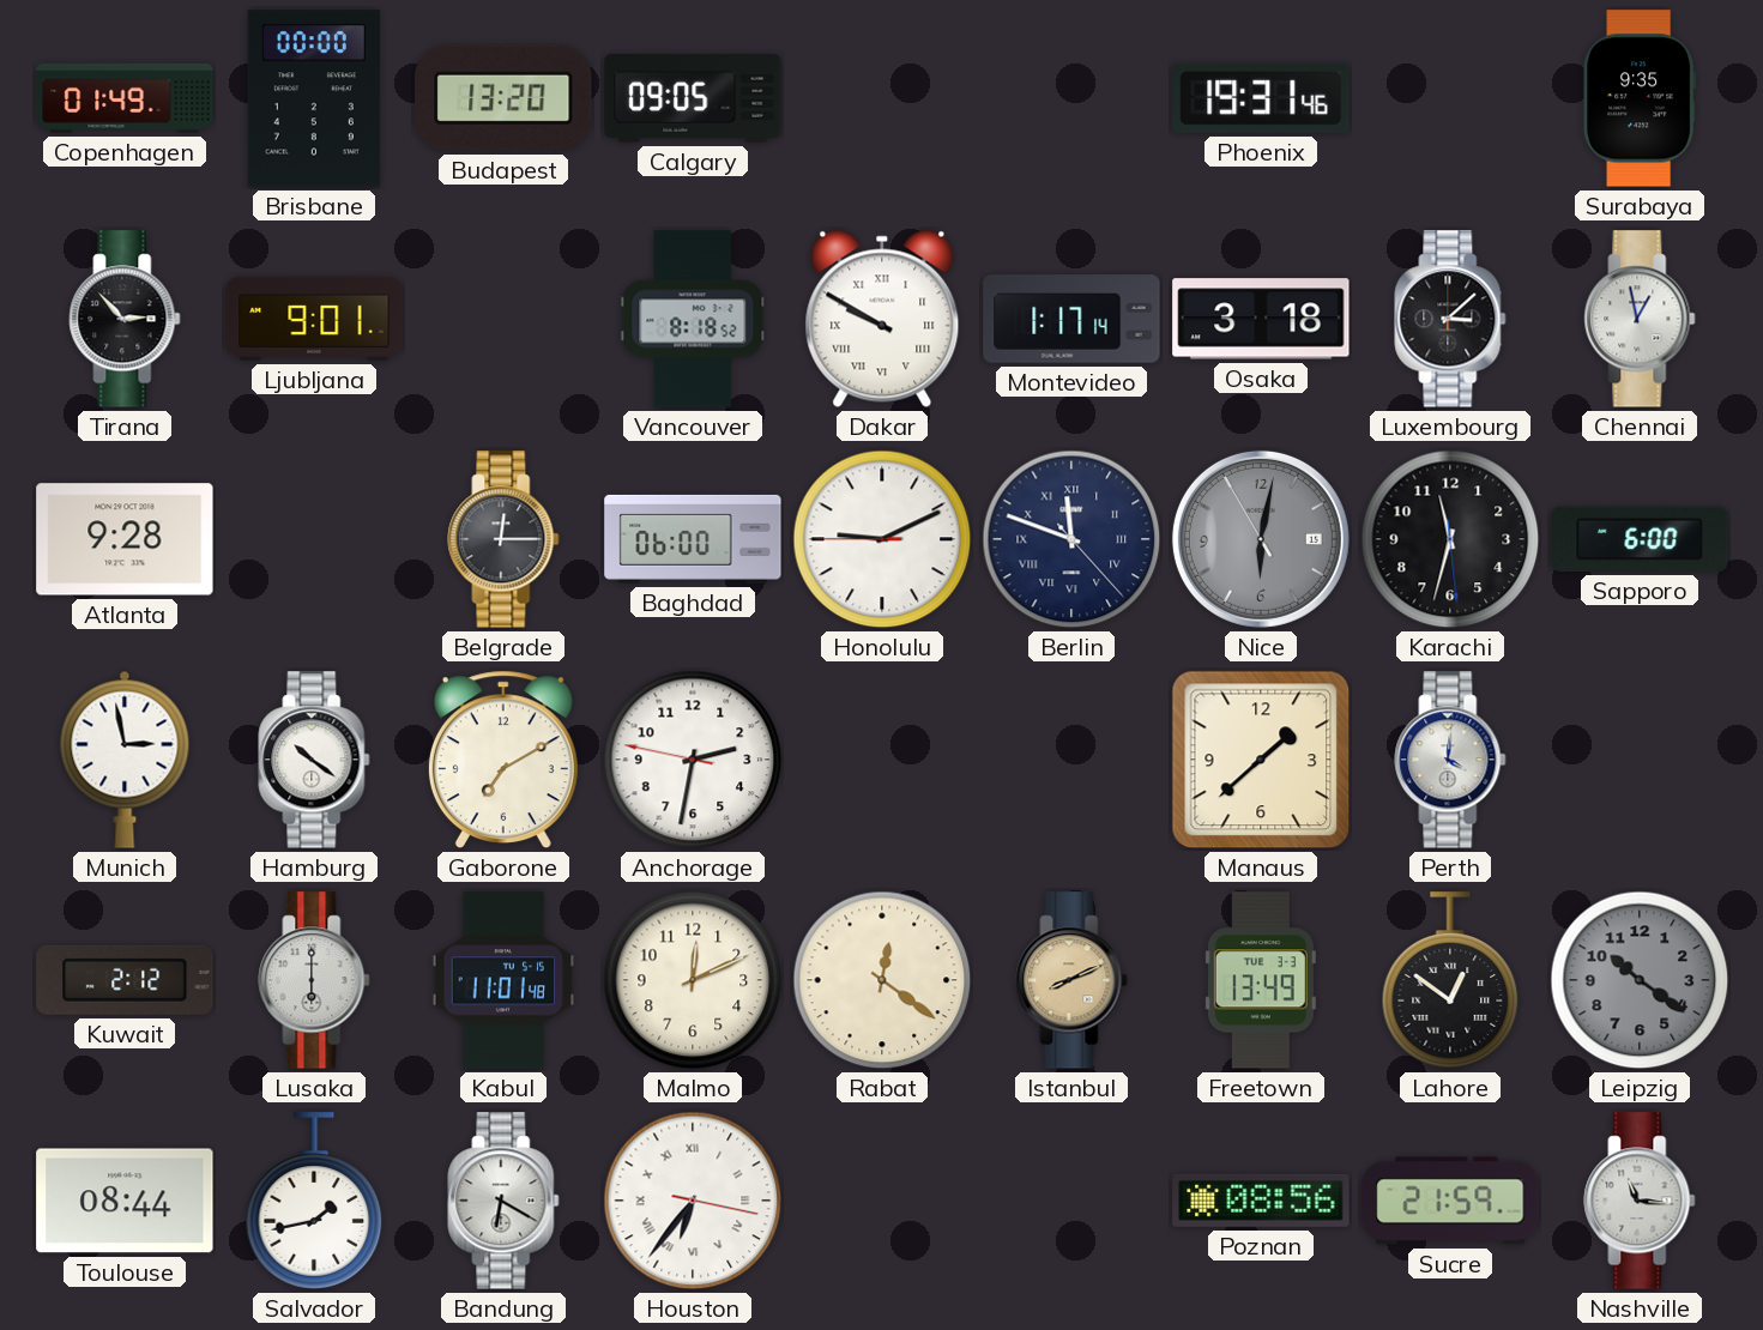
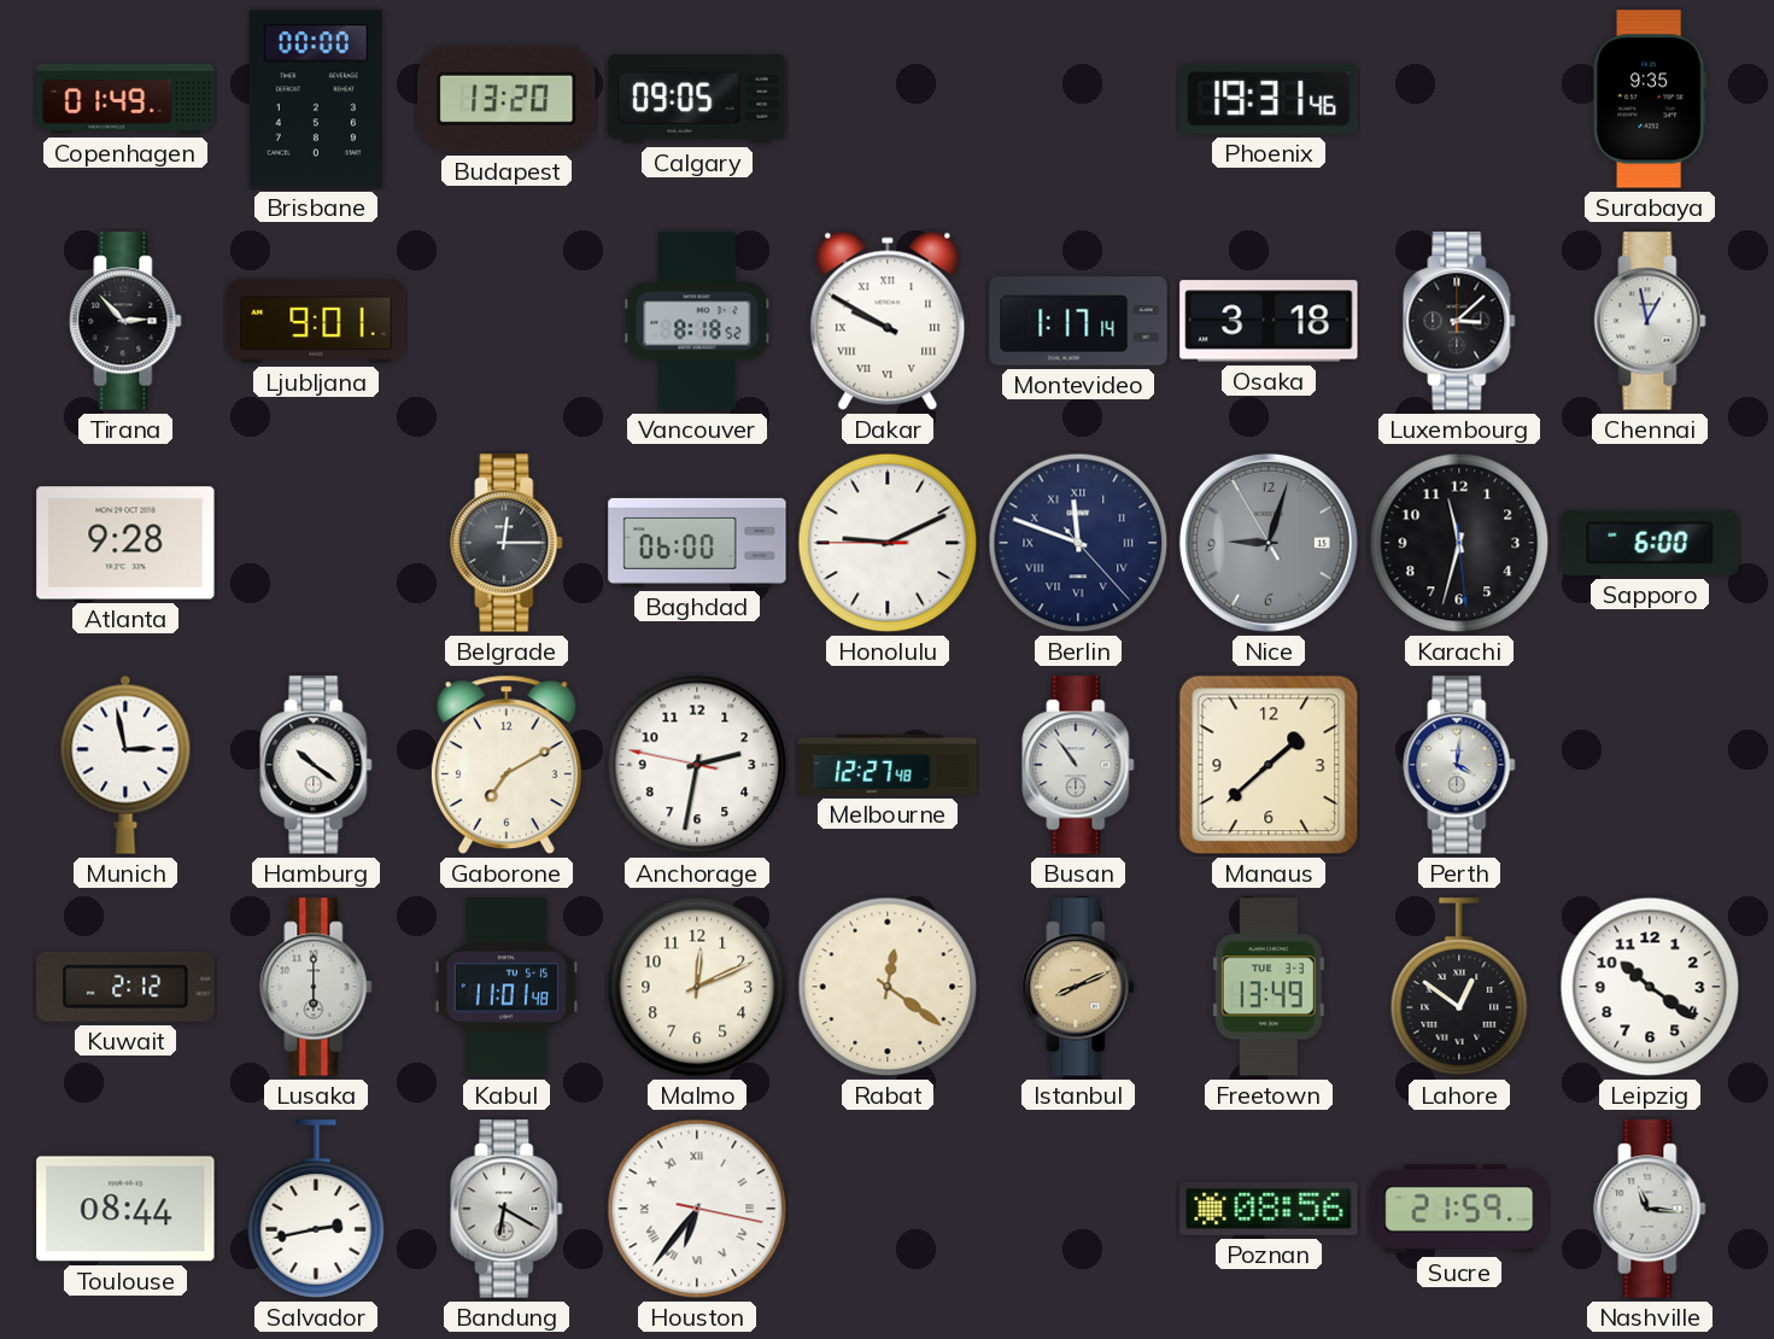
Nice: 6:01 -> 9:02 (1269, 543)
Melbourne: none -> 12:27 (888, 765)
Busan: none -> 10:54 (1078, 765)
Leipzig dial: grey -> white (1650, 987)
Salvador: 1:43 -> 2:43 (316, 1209)
